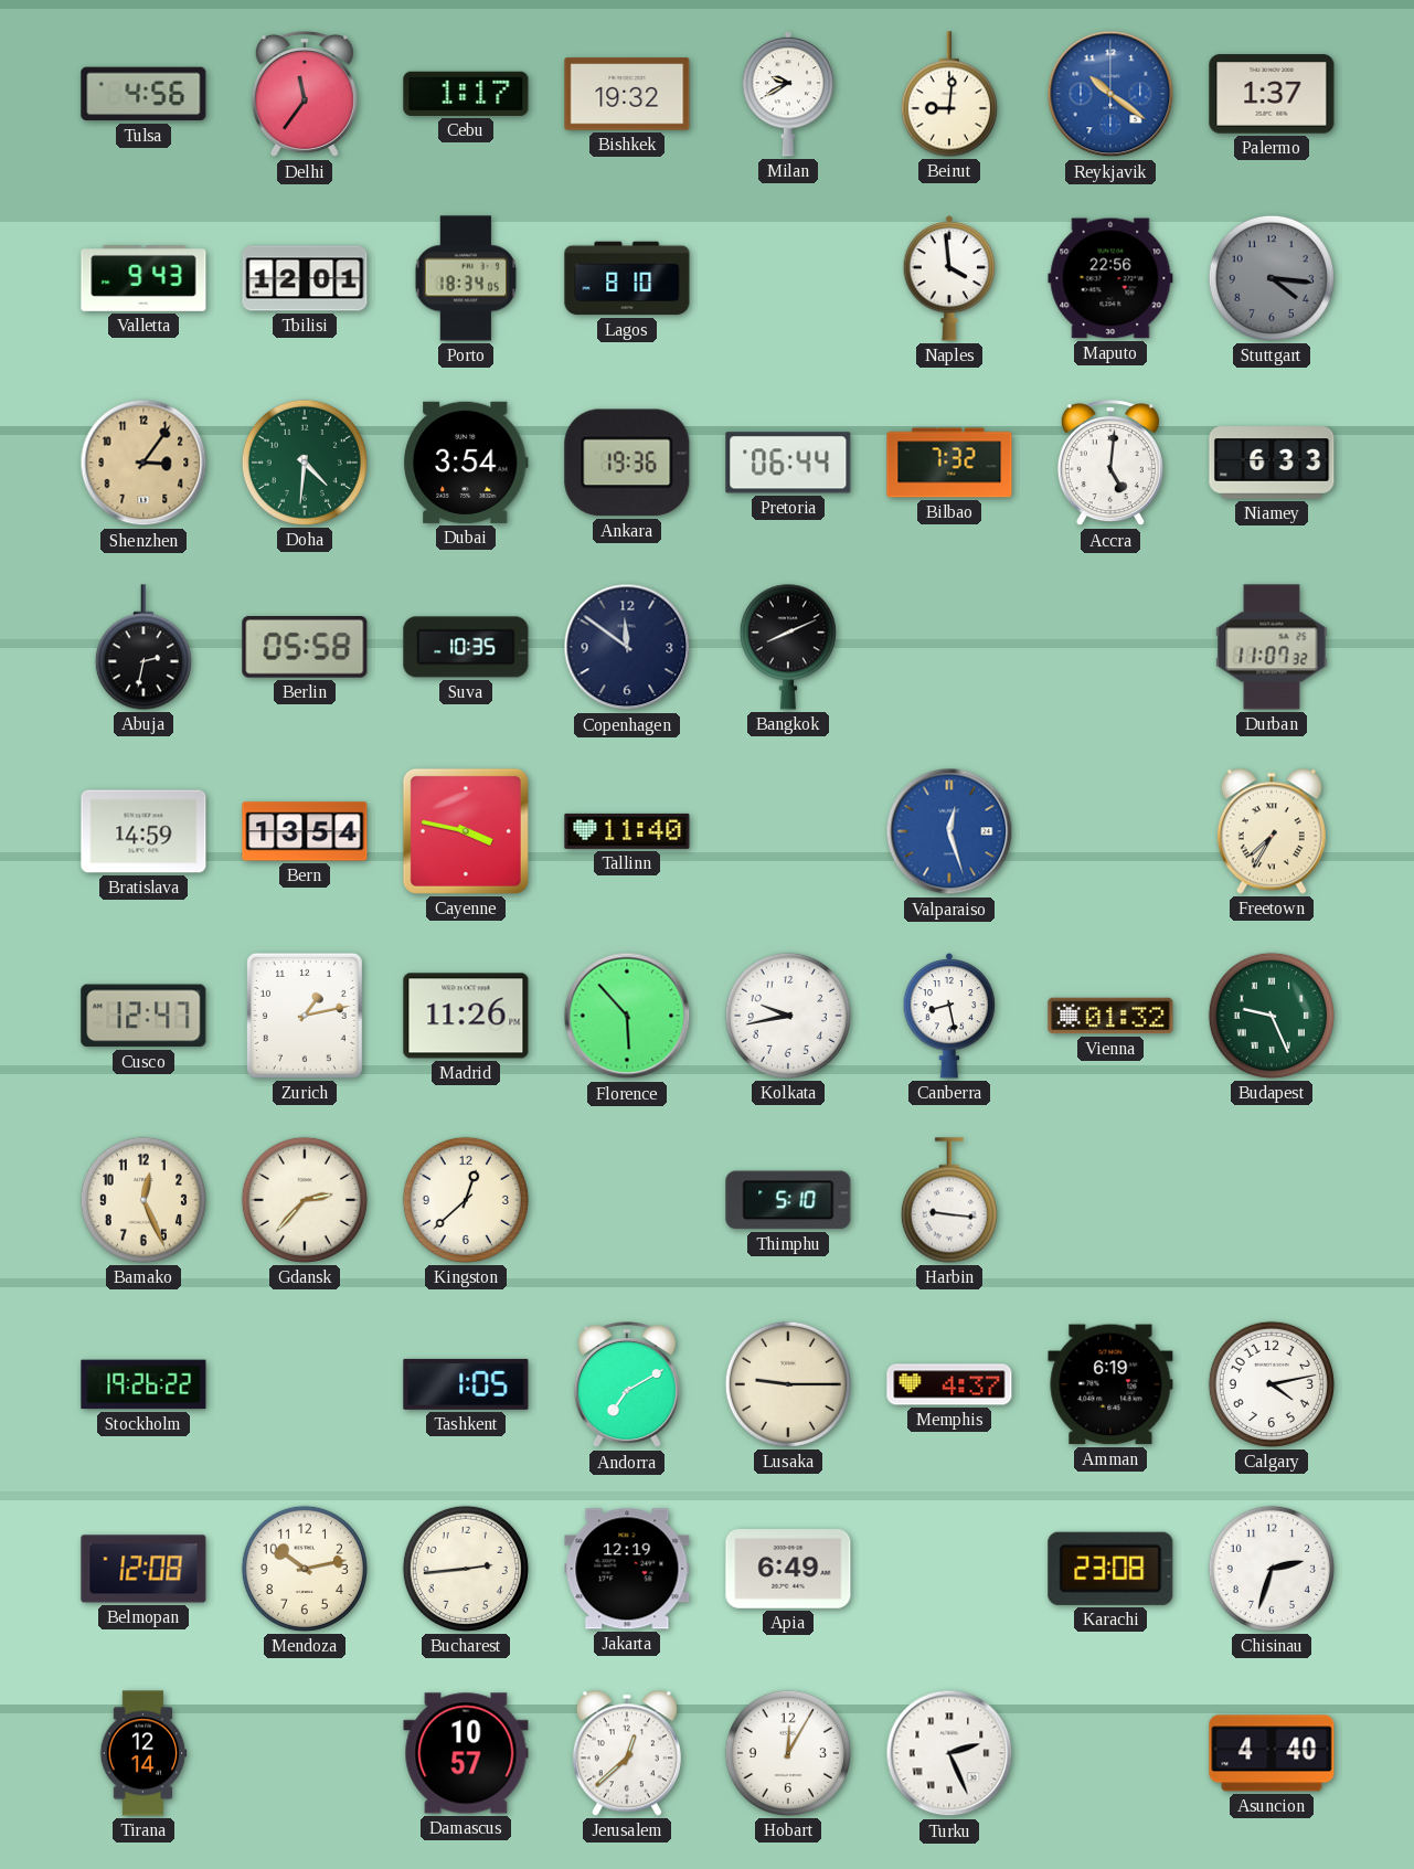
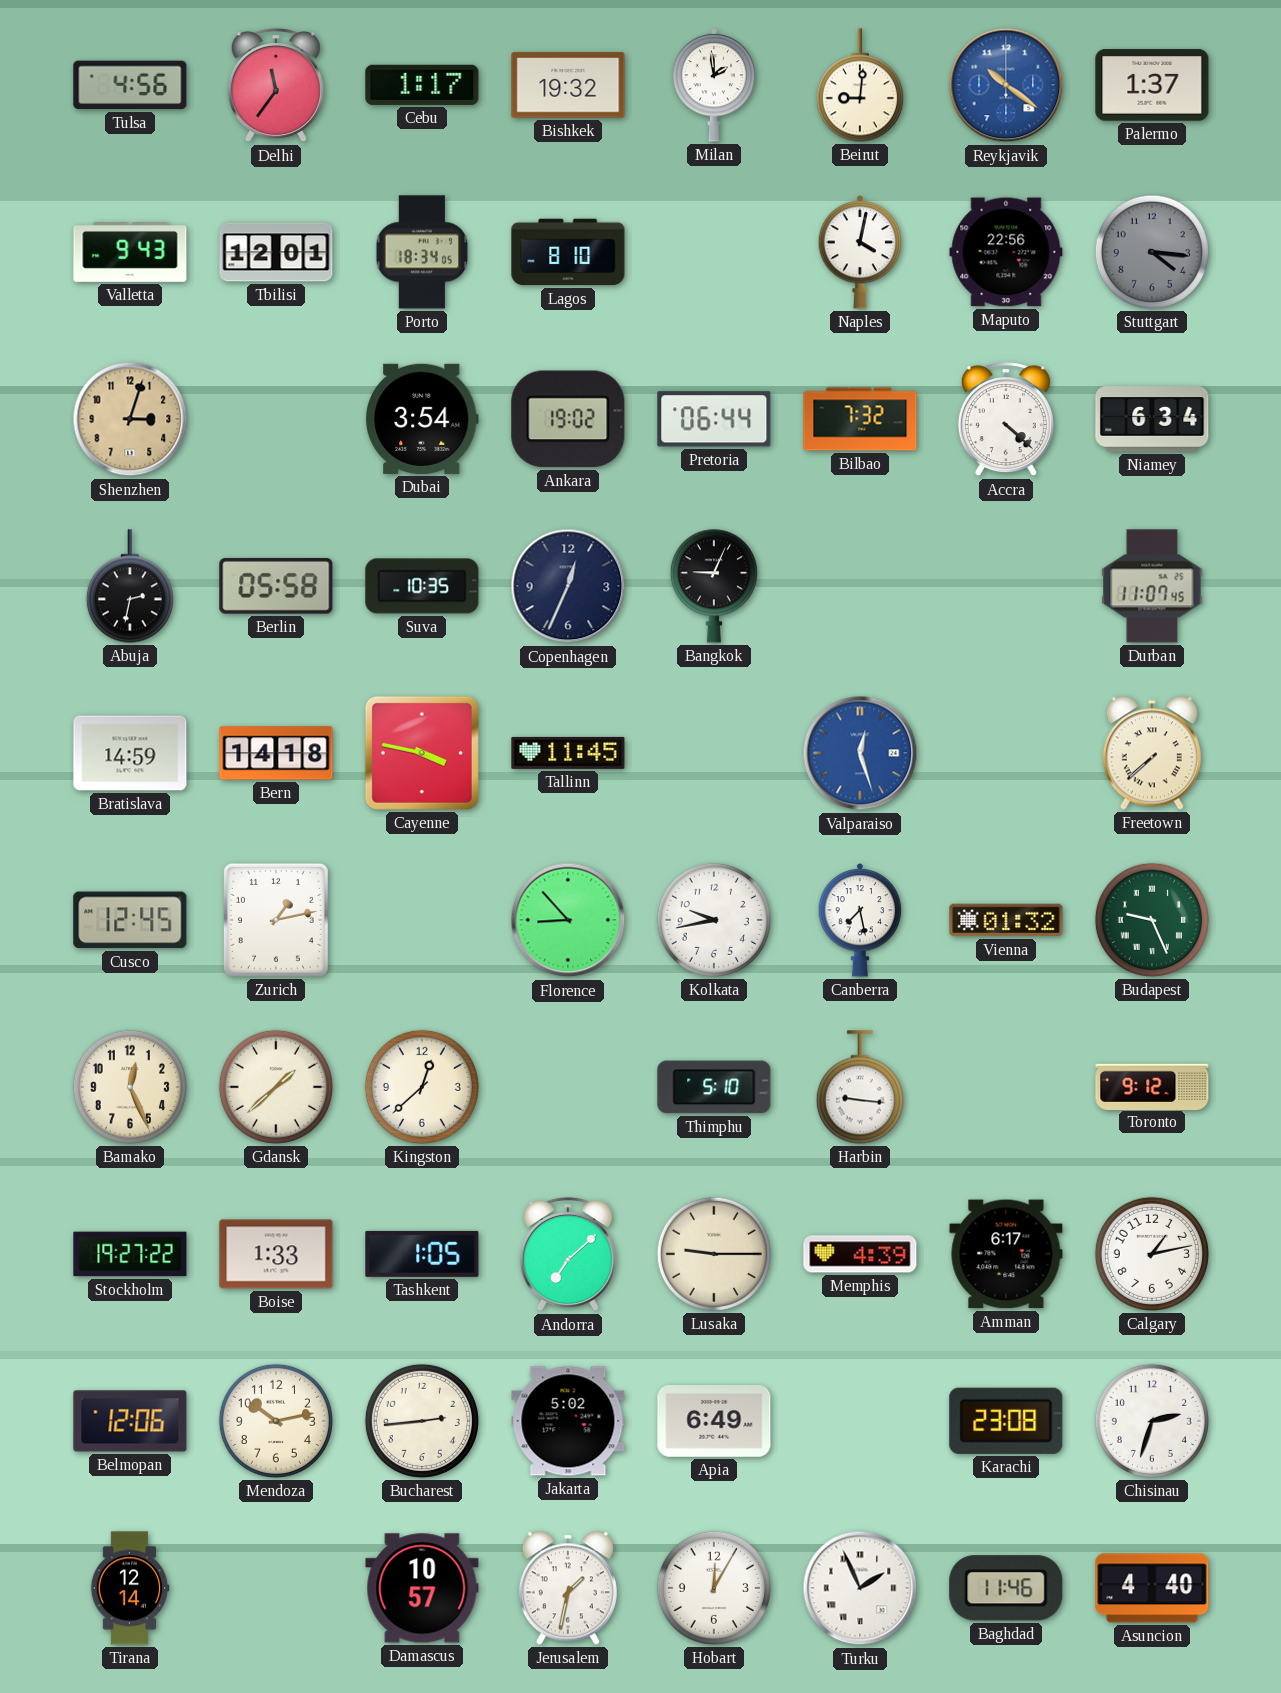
Milan: 9:40 -> 1:59 (714, 86)
Naples: 3:59 -> 4:02 (860, 253)
Shenzhen: 3:06 -> 3:03 (130, 419)
Doha: 4:31 -> none (305, 463)
Ankara: 19:36 -> 19:02 (568, 419)
Accra: 5:01 -> 4:22 (1006, 420)
Niamey: 6:33 -> 6:34 (1152, 419)
Copenhagen: 11:51 -> 12:34 (568, 586)
Bangkok: 8:11 -> 9:04 (714, 586)
Durban: 11:07:32 -> 11:07:45 (1152, 586)
Bern: 13:54 -> 14:18 (276, 753)
Tallinn: 11:40 -> 11:45 (568, 753)
Freetown: 7:35 -> 7:38 (1152, 753)
Cusco: 12:47 -> 12:45 (130, 920)
Madrid: 11:26 -> none (466, 1016)
Florence: 5:53 -> 8:53 (568, 920)
Canberra: 8:28 -> 7:28 (860, 921)
Gdansk: 2:37 -> 1:38 (276, 1087)
Toronto: none -> 9:12 (1152, 1086)
Stockholm: 19:26 -> 19:27 (130, 1254)
Boise: none -> 1:33 (276, 1254)
Andorra: 7:10 -> 7:08 (568, 1255)
Memphis: 4:37 -> 4:39 (860, 1254)
Amman: 6:19 -> 6:17 (1006, 1254)
Calgary: 4:13 -> 1:13 (1152, 1254)
Belmopan: 12:08 -> 12:06 (130, 1421)
Jakarta: 12:19 -> 5:02 (568, 1421)
Jerusalem: 12:38 -> 1:32 (568, 1588)
Turku: 2:26 -> 1:56 (860, 1588)
Baghdad: none -> 11:46 (1006, 1588)
